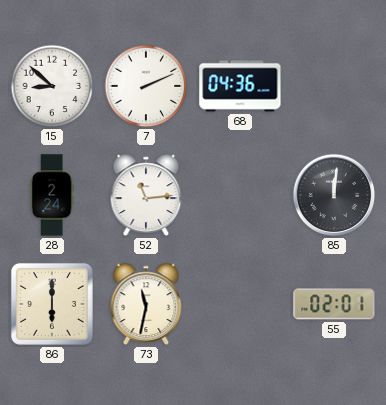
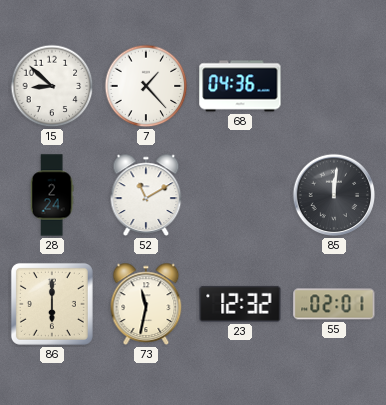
7: 2:11 -> 1:23 (146, 86)
52: 11:14 -> 11:10 (146, 195)
23: none -> 12:32 (240, 304)
